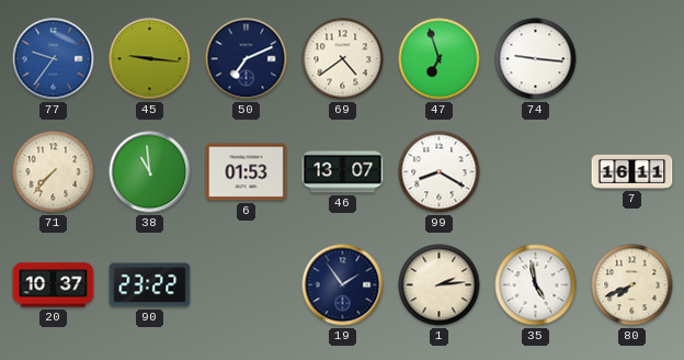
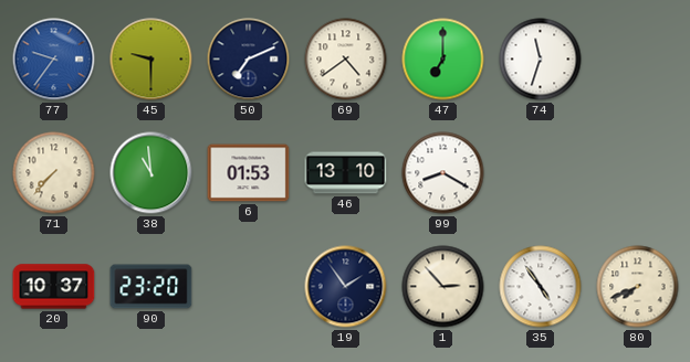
45: 9:16 -> 9:30 (151, 60)
47: 6:57 -> 7:00 (443, 60)
74: 9:16 -> 11:33 (541, 60)
46: 13:07 -> 13:10 (346, 173)
7: 16:11 -> none (632, 171)
90: 23:22 -> 23:20 (151, 287)
1: 2:14 -> 2:53 (443, 287)
35: 4:58 -> 4:54 (541, 287)
